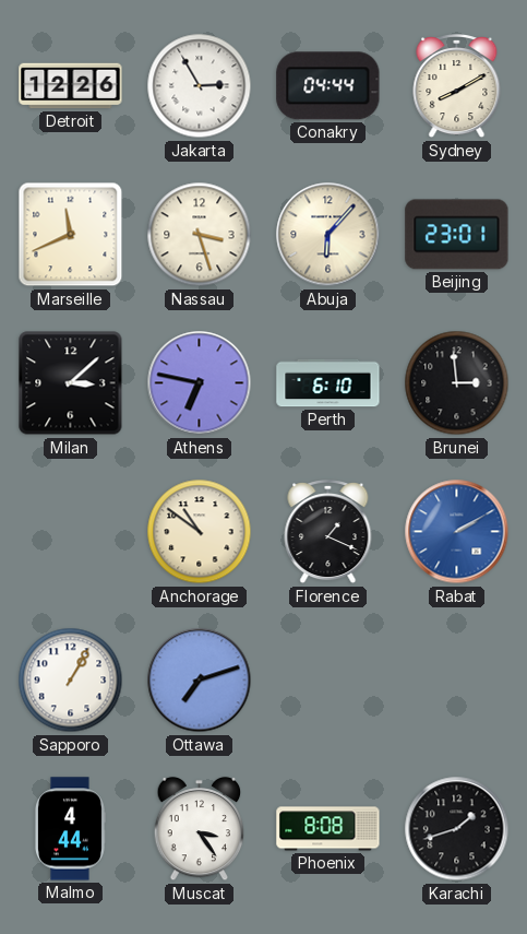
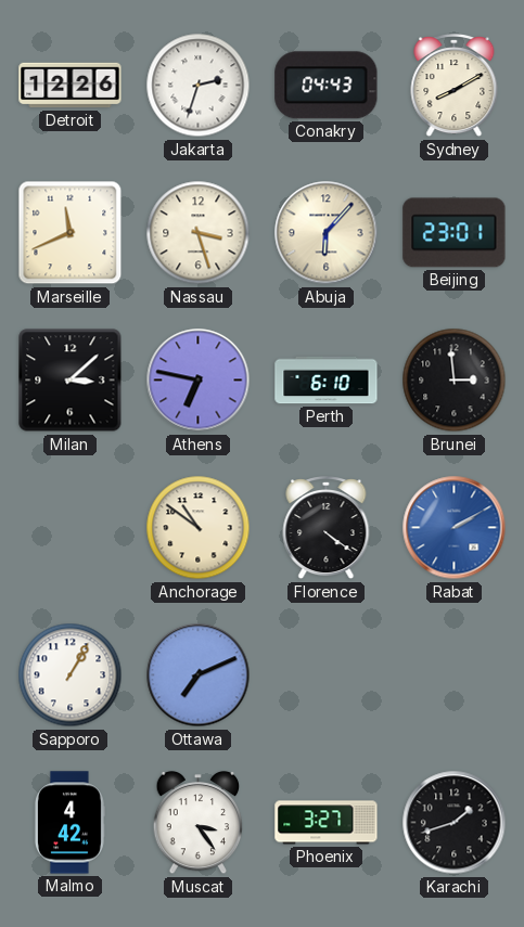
Jakarta: 2:55 -> 2:33 (199, 86)
Conakry: 04:44 -> 04:43 (327, 86)
Florence: 1:19 -> 4:21 (327, 529)
Ottawa: 7:12 -> 7:11 (199, 675)
Malmo: 4:44 -> 4:42 (69, 823)
Phoenix: 8:08 -> 3:27 (327, 823)
